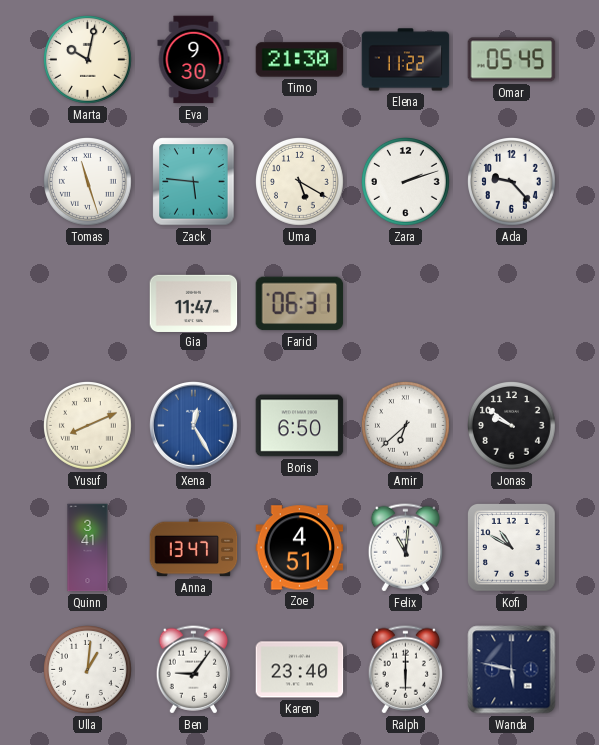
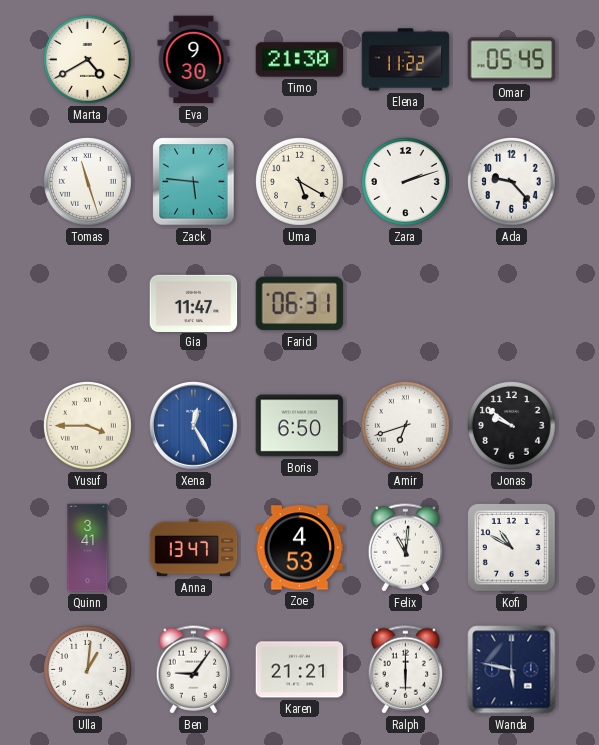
Marta: 10:02 -> 4:40 (88, 60)
Yusuf: 8:11 -> 3:45 (88, 426)
Amir: 6:38 -> 6:42 (406, 426)
Zoe: 4:51 -> 4:53 (300, 548)
Karen: 23:40 -> 21:21 (300, 670)
